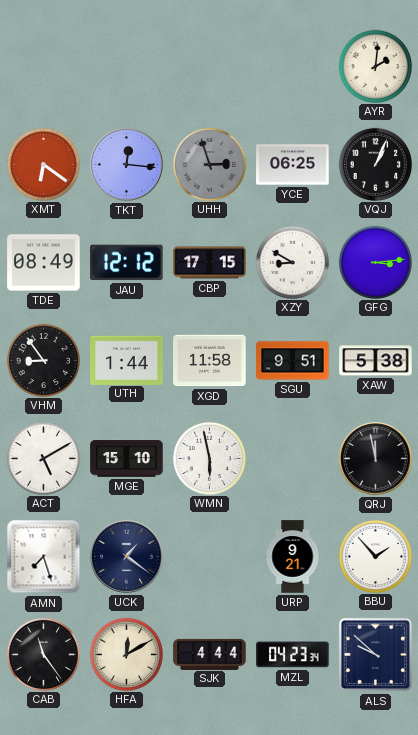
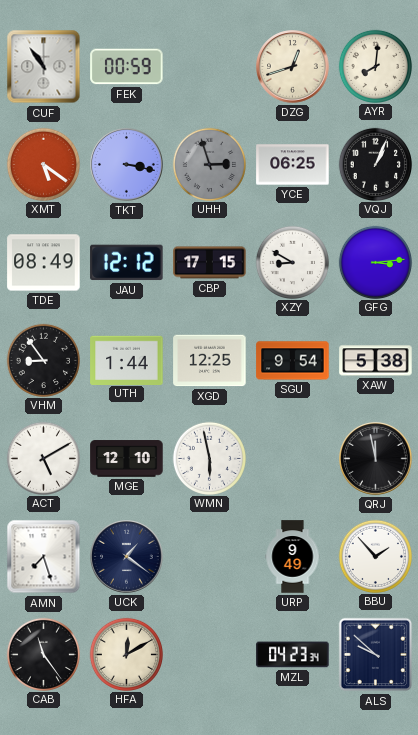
CUF: none -> 10:54 (44, 67)
FEK: none -> 00:59 (127, 67)
DZG: none -> 12:42 (293, 67)
AYR: 2:01 -> 8:01 (375, 66)
XMT: 6:21 -> 5:21 (43, 164)
TKT: 12:16 -> 3:17 (127, 165)
XGD: 11:58 -> 12:25 (210, 361)
SGU: 9:51 -> 9:54 (293, 361)
MGE: 15:10 -> 12:10 (127, 459)
URP: 9:21 -> 9:49 (293, 557)
SJK: 4:44 -> none (210, 654)
